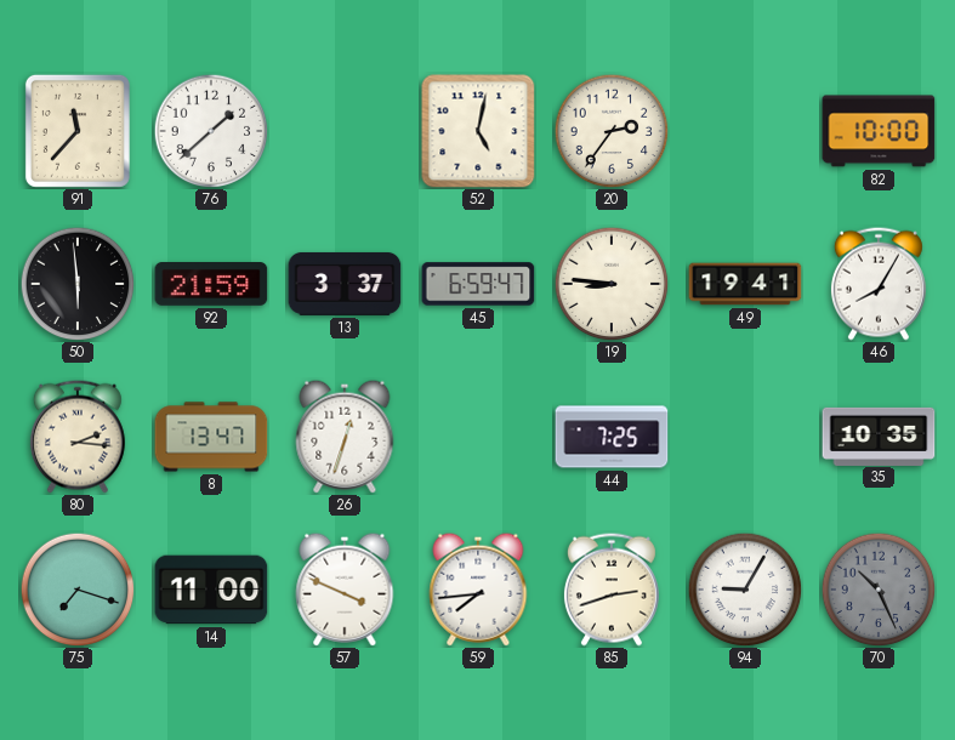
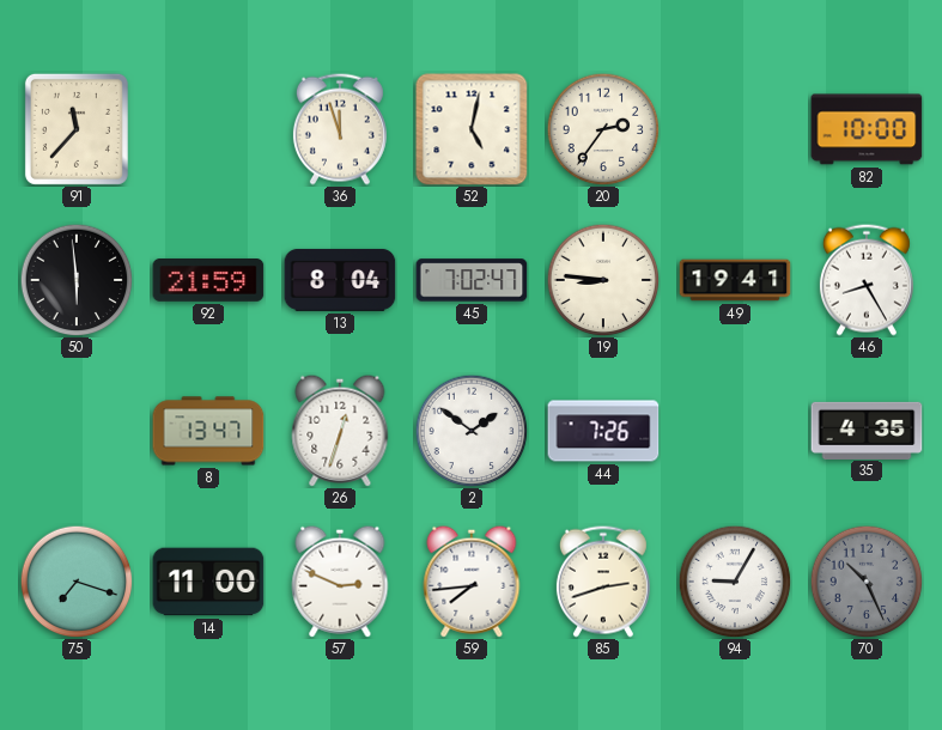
76: 1:38 -> none (211, 131)
36: none -> 11:57 (340, 129)
13: 3:37 -> 8:04 (340, 280)
45: 6:59 -> 7:02 (472, 280)
46: 8:05 -> 8:25 (867, 280)
80: 2:16 -> none (78, 437)
2: none -> 1:51 (472, 431)
44: 7:25 -> 7:26 (603, 431)
35: 10:35 -> 4:35 (867, 430)
57: 3:49 -> 2:49 (340, 582)
